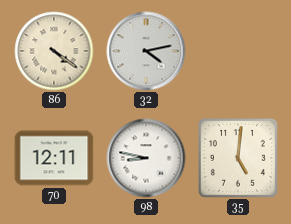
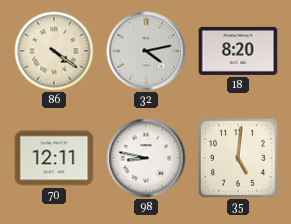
18: none -> 8:20 (238, 51)
